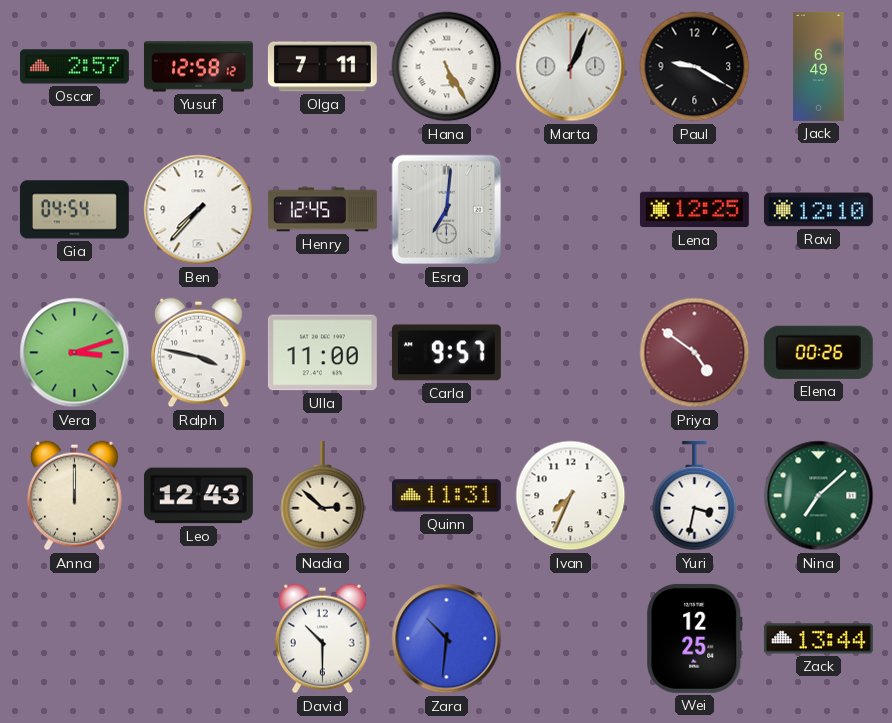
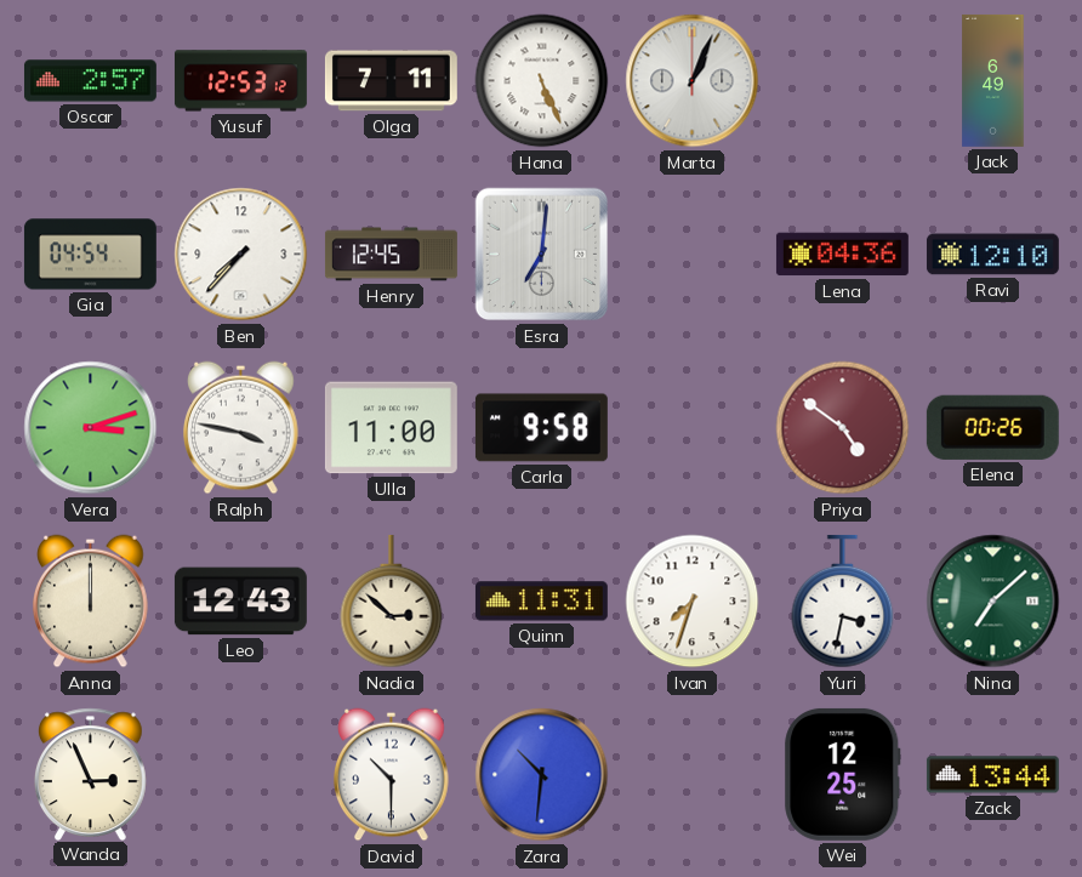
Yusuf: 12:58 -> 12:53 (240, 81)
Hana: 5:25 -> 5:26 (542, 81)
Paul: 9:20 -> none (695, 67)
Lena: 12:25 -> 04:36 (842, 255)
Carla: 9:57 -> 9:58 (541, 428)
Ivan: 7:34 -> 7:33 (693, 602)
Wanda: none -> 2:56 (90, 774)
